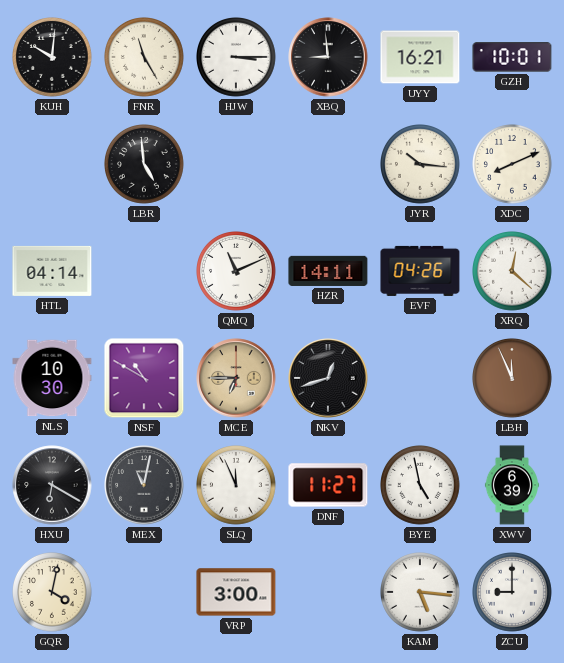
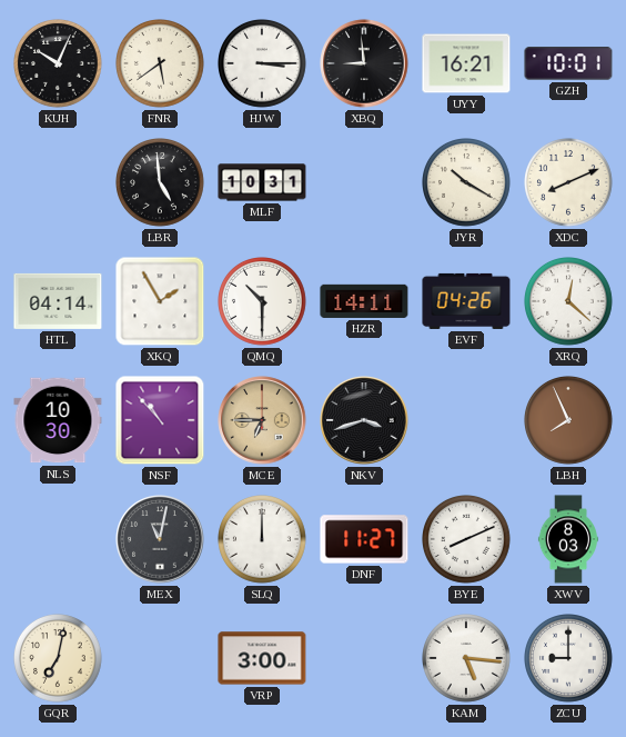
KUH: 10:01 -> 10:04 (59, 64)
FNR: 11:25 -> 5:39 (161, 64)
MLF: none -> 10:31 (262, 182)
JYR: 10:16 -> 10:20 (467, 183)
XKQ: none -> 1:55 (160, 301)
QMQ: 11:11 -> 10:30 (263, 302)
NSF: 10:50 -> 10:53 (160, 420)
NKV: 12:42 -> 3:42 (364, 420)
LBH: 11:56 -> 7:56 (569, 421)
HXU: 6:20 -> none (52, 485)
SLQ: 11:56 -> 12:00 (263, 540)
BYE: 4:58 -> 8:11 (467, 540)
XWV: 6:39 -> 8:03 (568, 539)
GQR: 4:02 -> 7:02 (59, 659)
